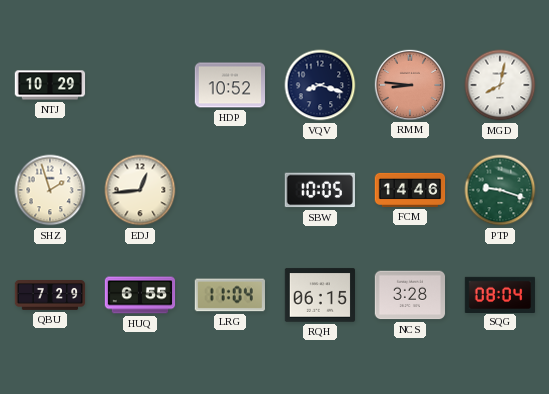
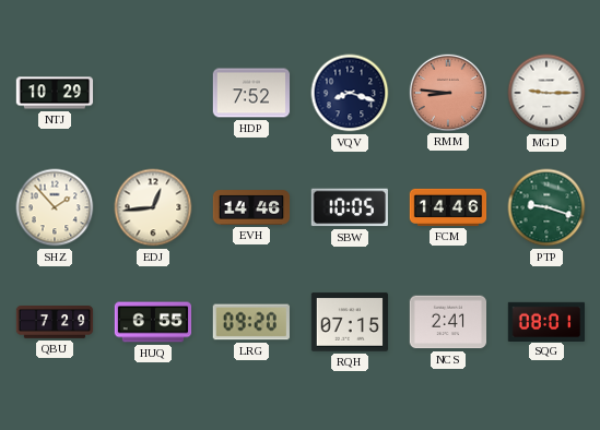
HDP: 10:52 -> 7:52 (251, 93)
MGD: 8:02 -> 9:15 (546, 93)
SHZ: 1:57 -> 1:53 (55, 207)
EVH: none -> 14:46 (251, 207)
LRG: 11:04 -> 09:20 (251, 322)
RQH: 06:15 -> 07:15 (350, 322)
NCS: 3:28 -> 2:41 (448, 322)
SQG: 08:04 -> 08:01 (546, 321)
